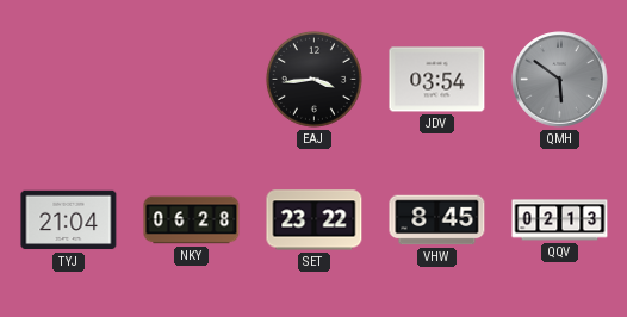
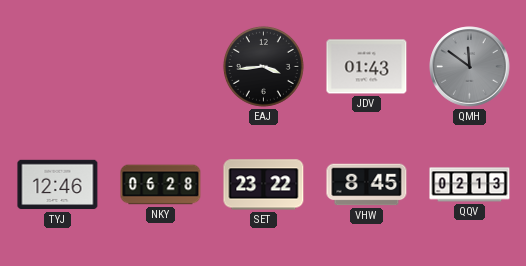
JDV: 03:54 -> 01:43 (367, 67)
QMH: 5:51 -> 11:51 (470, 67)
TYJ: 21:04 -> 12:46 (58, 185)
